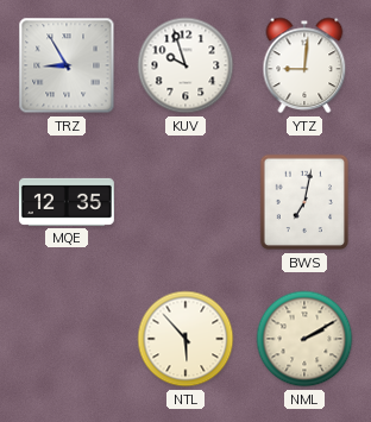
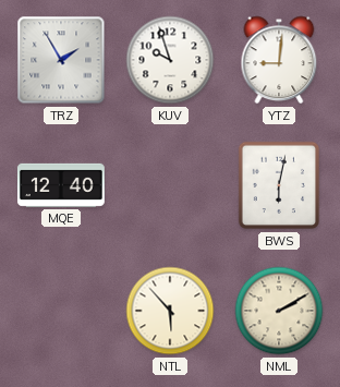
TRZ: 8:55 -> 1:55 (61, 60)
MQE: 12:35 -> 12:40 (61, 185)
BWS: 7:02 -> 6:02 (279, 185)
